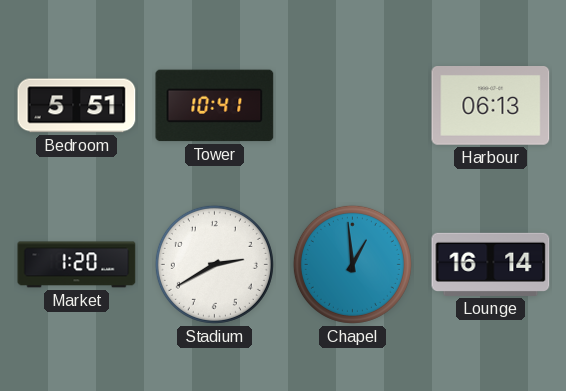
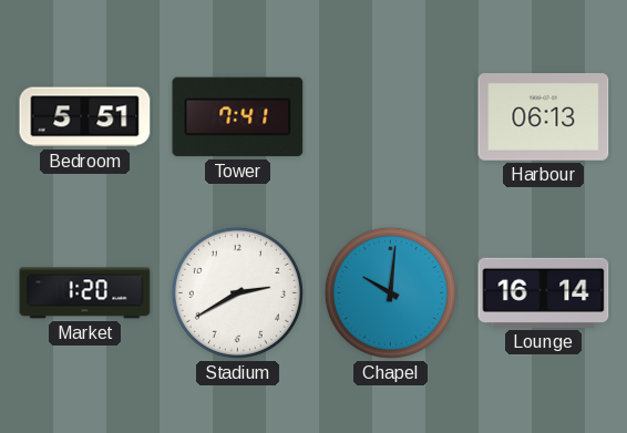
Tower: 10:41 -> 7:41 (238, 117)
Chapel: 12:59 -> 10:01 (390, 292)
